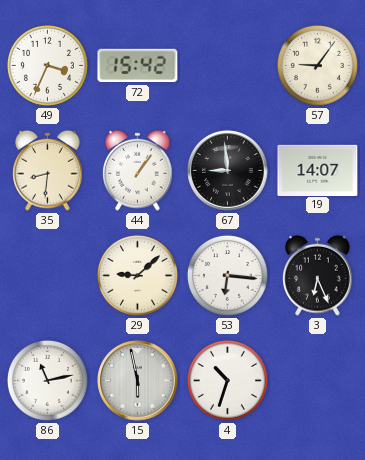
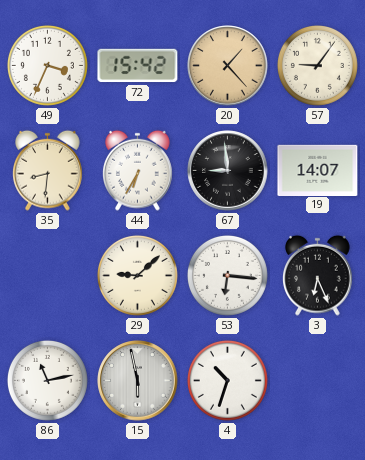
20: none -> 1:23 (228, 66)
44: 1:06 -> 6:35 (138, 170)
